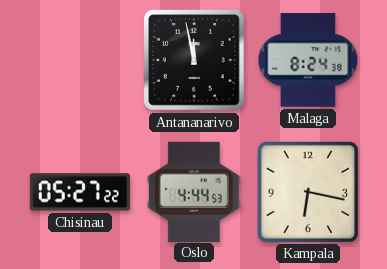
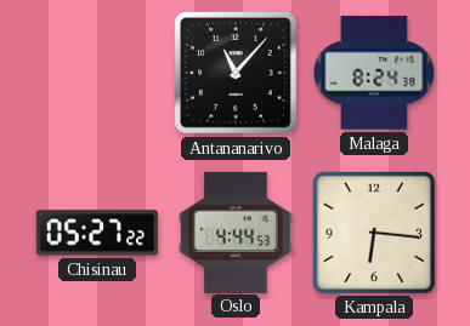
Antananarivo: 11:58 -> 11:07 (236, 73)
Kampala: 6:17 -> 6:16 (374, 233)
